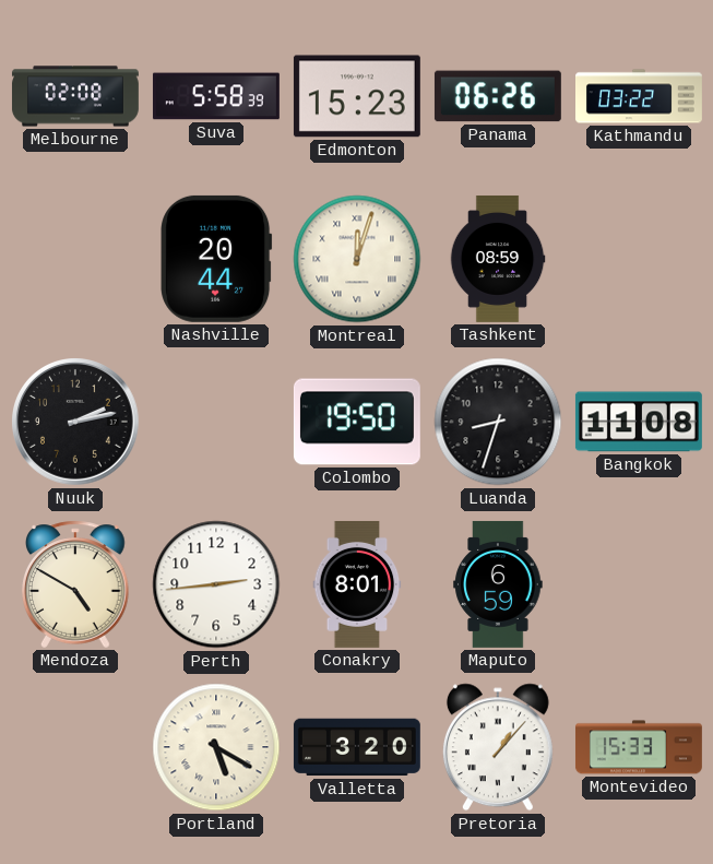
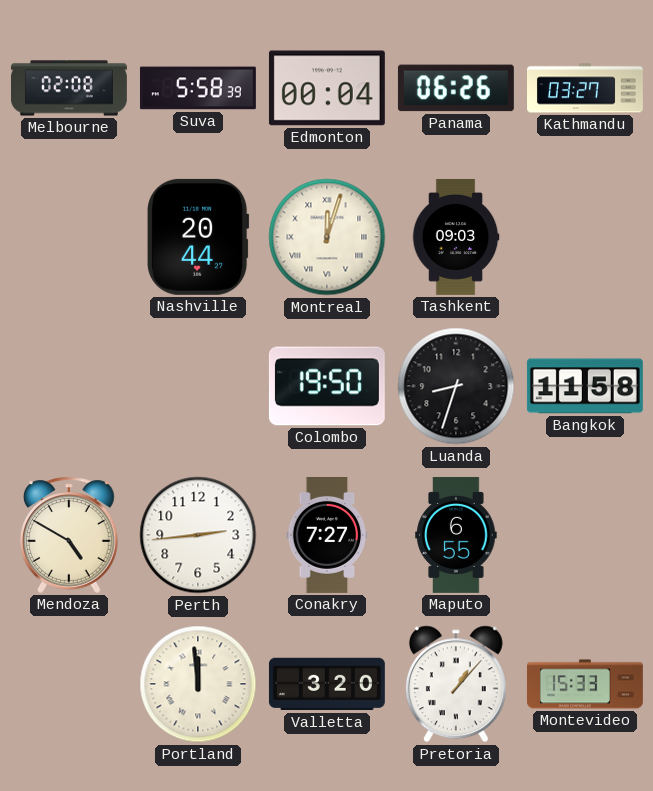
Edmonton: 15:23 -> 00:04 (327, 88)
Kathmandu: 03:22 -> 03:27 (586, 88)
Tashkent: 08:59 -> 09:03 (456, 237)
Nuuk: 2:13 -> none (75, 422)
Bangkok: 11:08 -> 11:58 (585, 386)
Conakry: 8:01 -> 7:27 (327, 535)
Maputo: 6:59 -> 6:55 (456, 535)
Portland: 5:20 -> 11:59 (198, 684)
